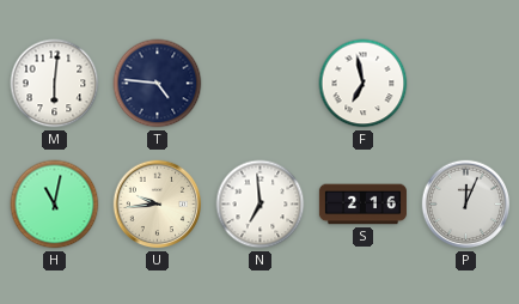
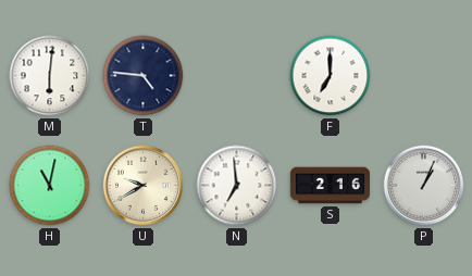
F: 6:58 -> 7:00 (331, 76)
U: 9:44 -> 9:40 (144, 186)
P: 12:04 -> 1:04 (424, 186)
